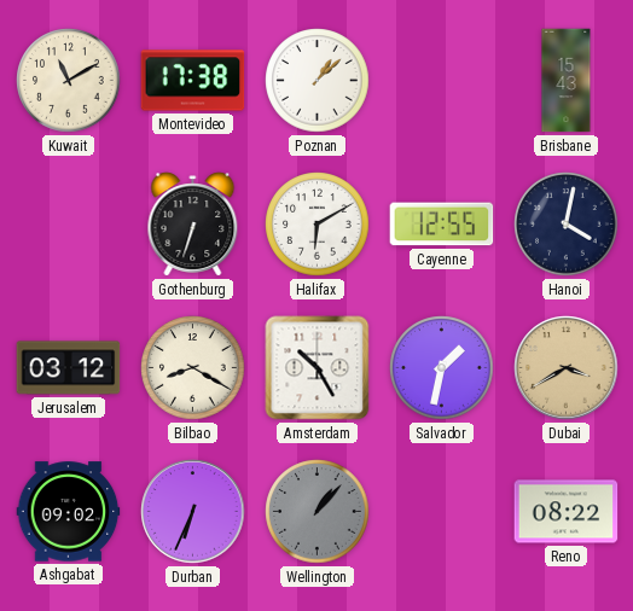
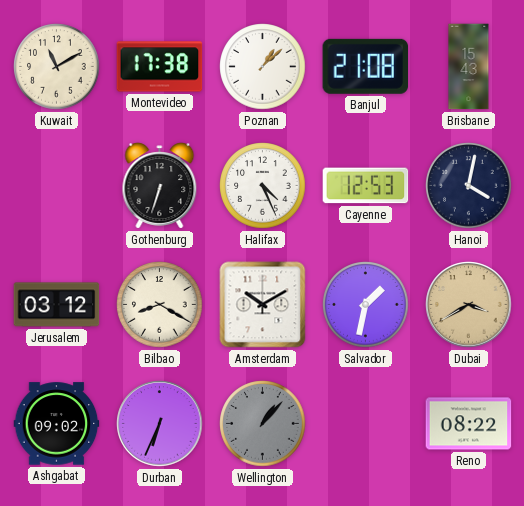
Banjul: none -> 21:08 (366, 66)
Halifax: 6:10 -> 4:26 (263, 186)
Cayenne: 12:55 -> 12:53 (366, 186)
Amsterdam: 10:25 -> 10:10 (263, 305)
